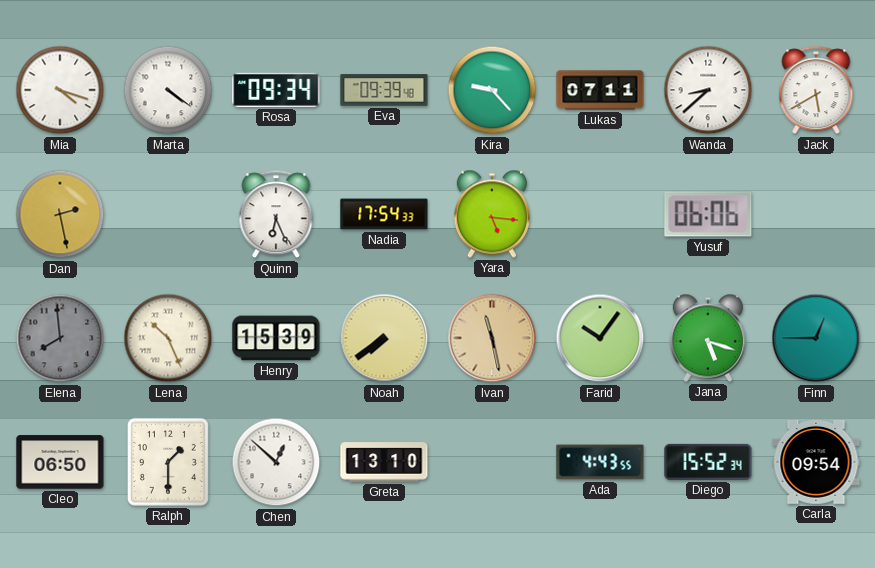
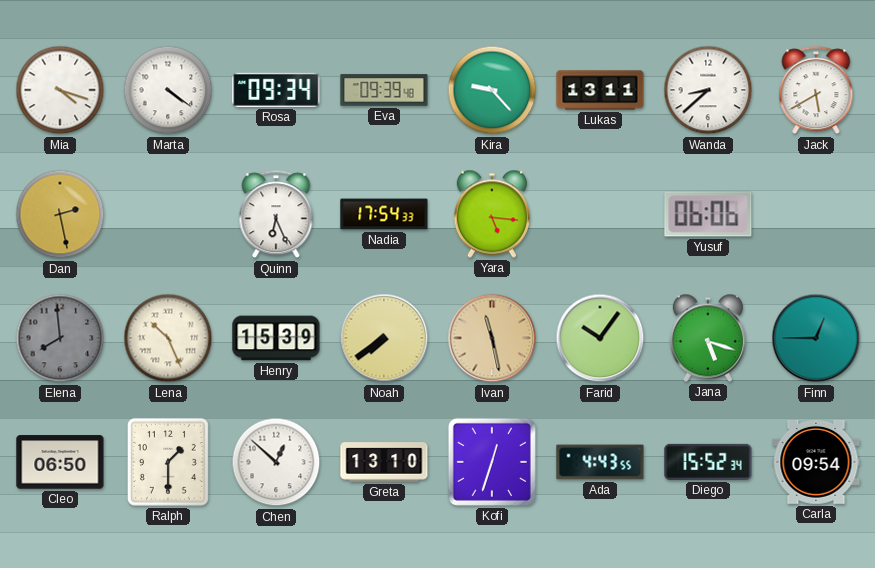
Lukas: 07:11 -> 13:11 (600, 90)
Kofi: none -> 12:33 (492, 462)
